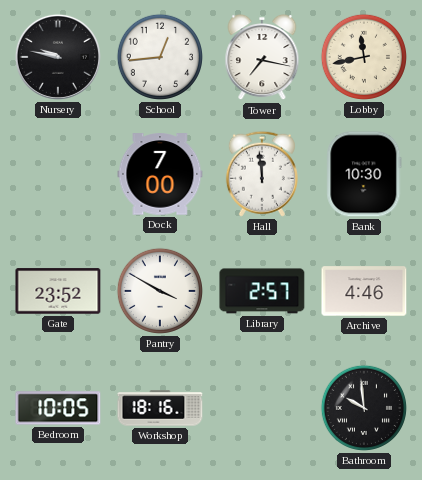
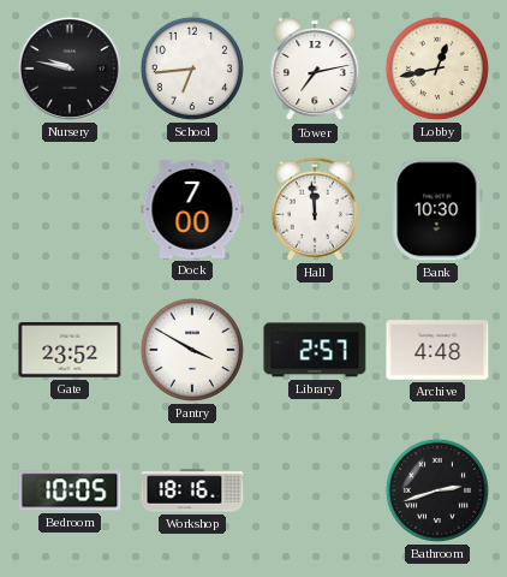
School: 12:44 -> 6:44 (192, 69)
Tower: 7:17 -> 7:13 (315, 69)
Lobby: 11:43 -> 12:43 (437, 69)
Archive: 4:46 -> 4:48 (437, 350)
Bathroom: 9:59 -> 2:42 (437, 490)
